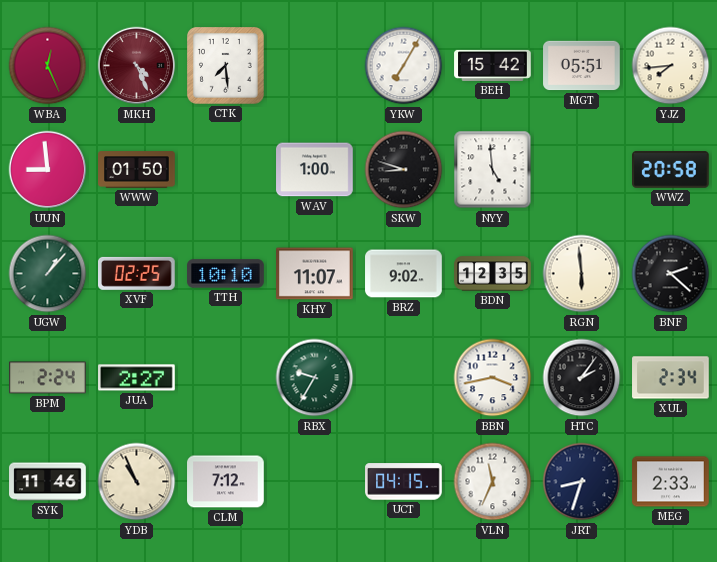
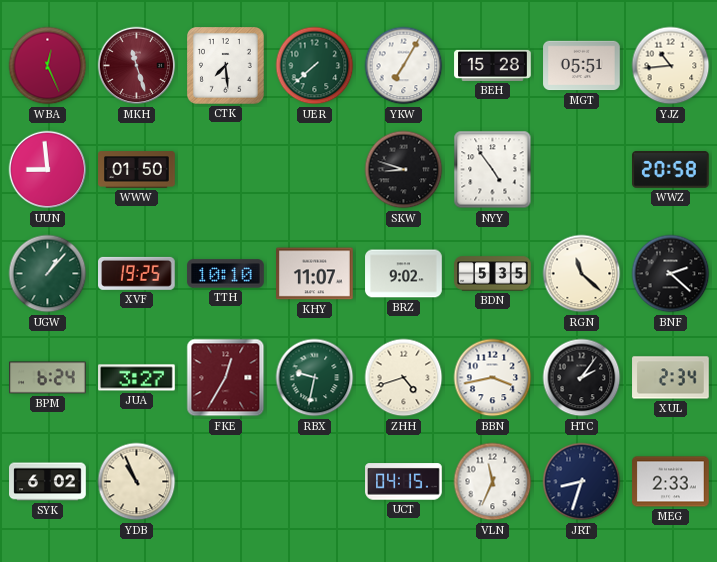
MKH: 4:26 -> 11:27 (137, 66)
UER: none -> 7:38 (315, 66)
BEH: 15:42 -> 15:28 (493, 65)
YJZ: 7:44 -> 10:44 (671, 66)
WAV: 1:00 -> none (315, 170)
NYY: 4:59 -> 4:54 (493, 170)
XVF: 02:25 -> 19:25 (137, 273)
BDN: 12:35 -> 5:35 (493, 274)
RGN: 5:59 -> 11:22 (582, 274)
BPM: 2:24 -> 6:24 (48, 378)
JUA: 2:27 -> 3:27 (137, 378)
FKE: none -> 12:35 (226, 378)
RBX: 9:35 -> 9:32 (315, 378)
ZHH: none -> 4:42 (404, 378)
SYK: 11:46 -> 6:02 (48, 482)
CLM: 7:12 -> none (226, 482)
